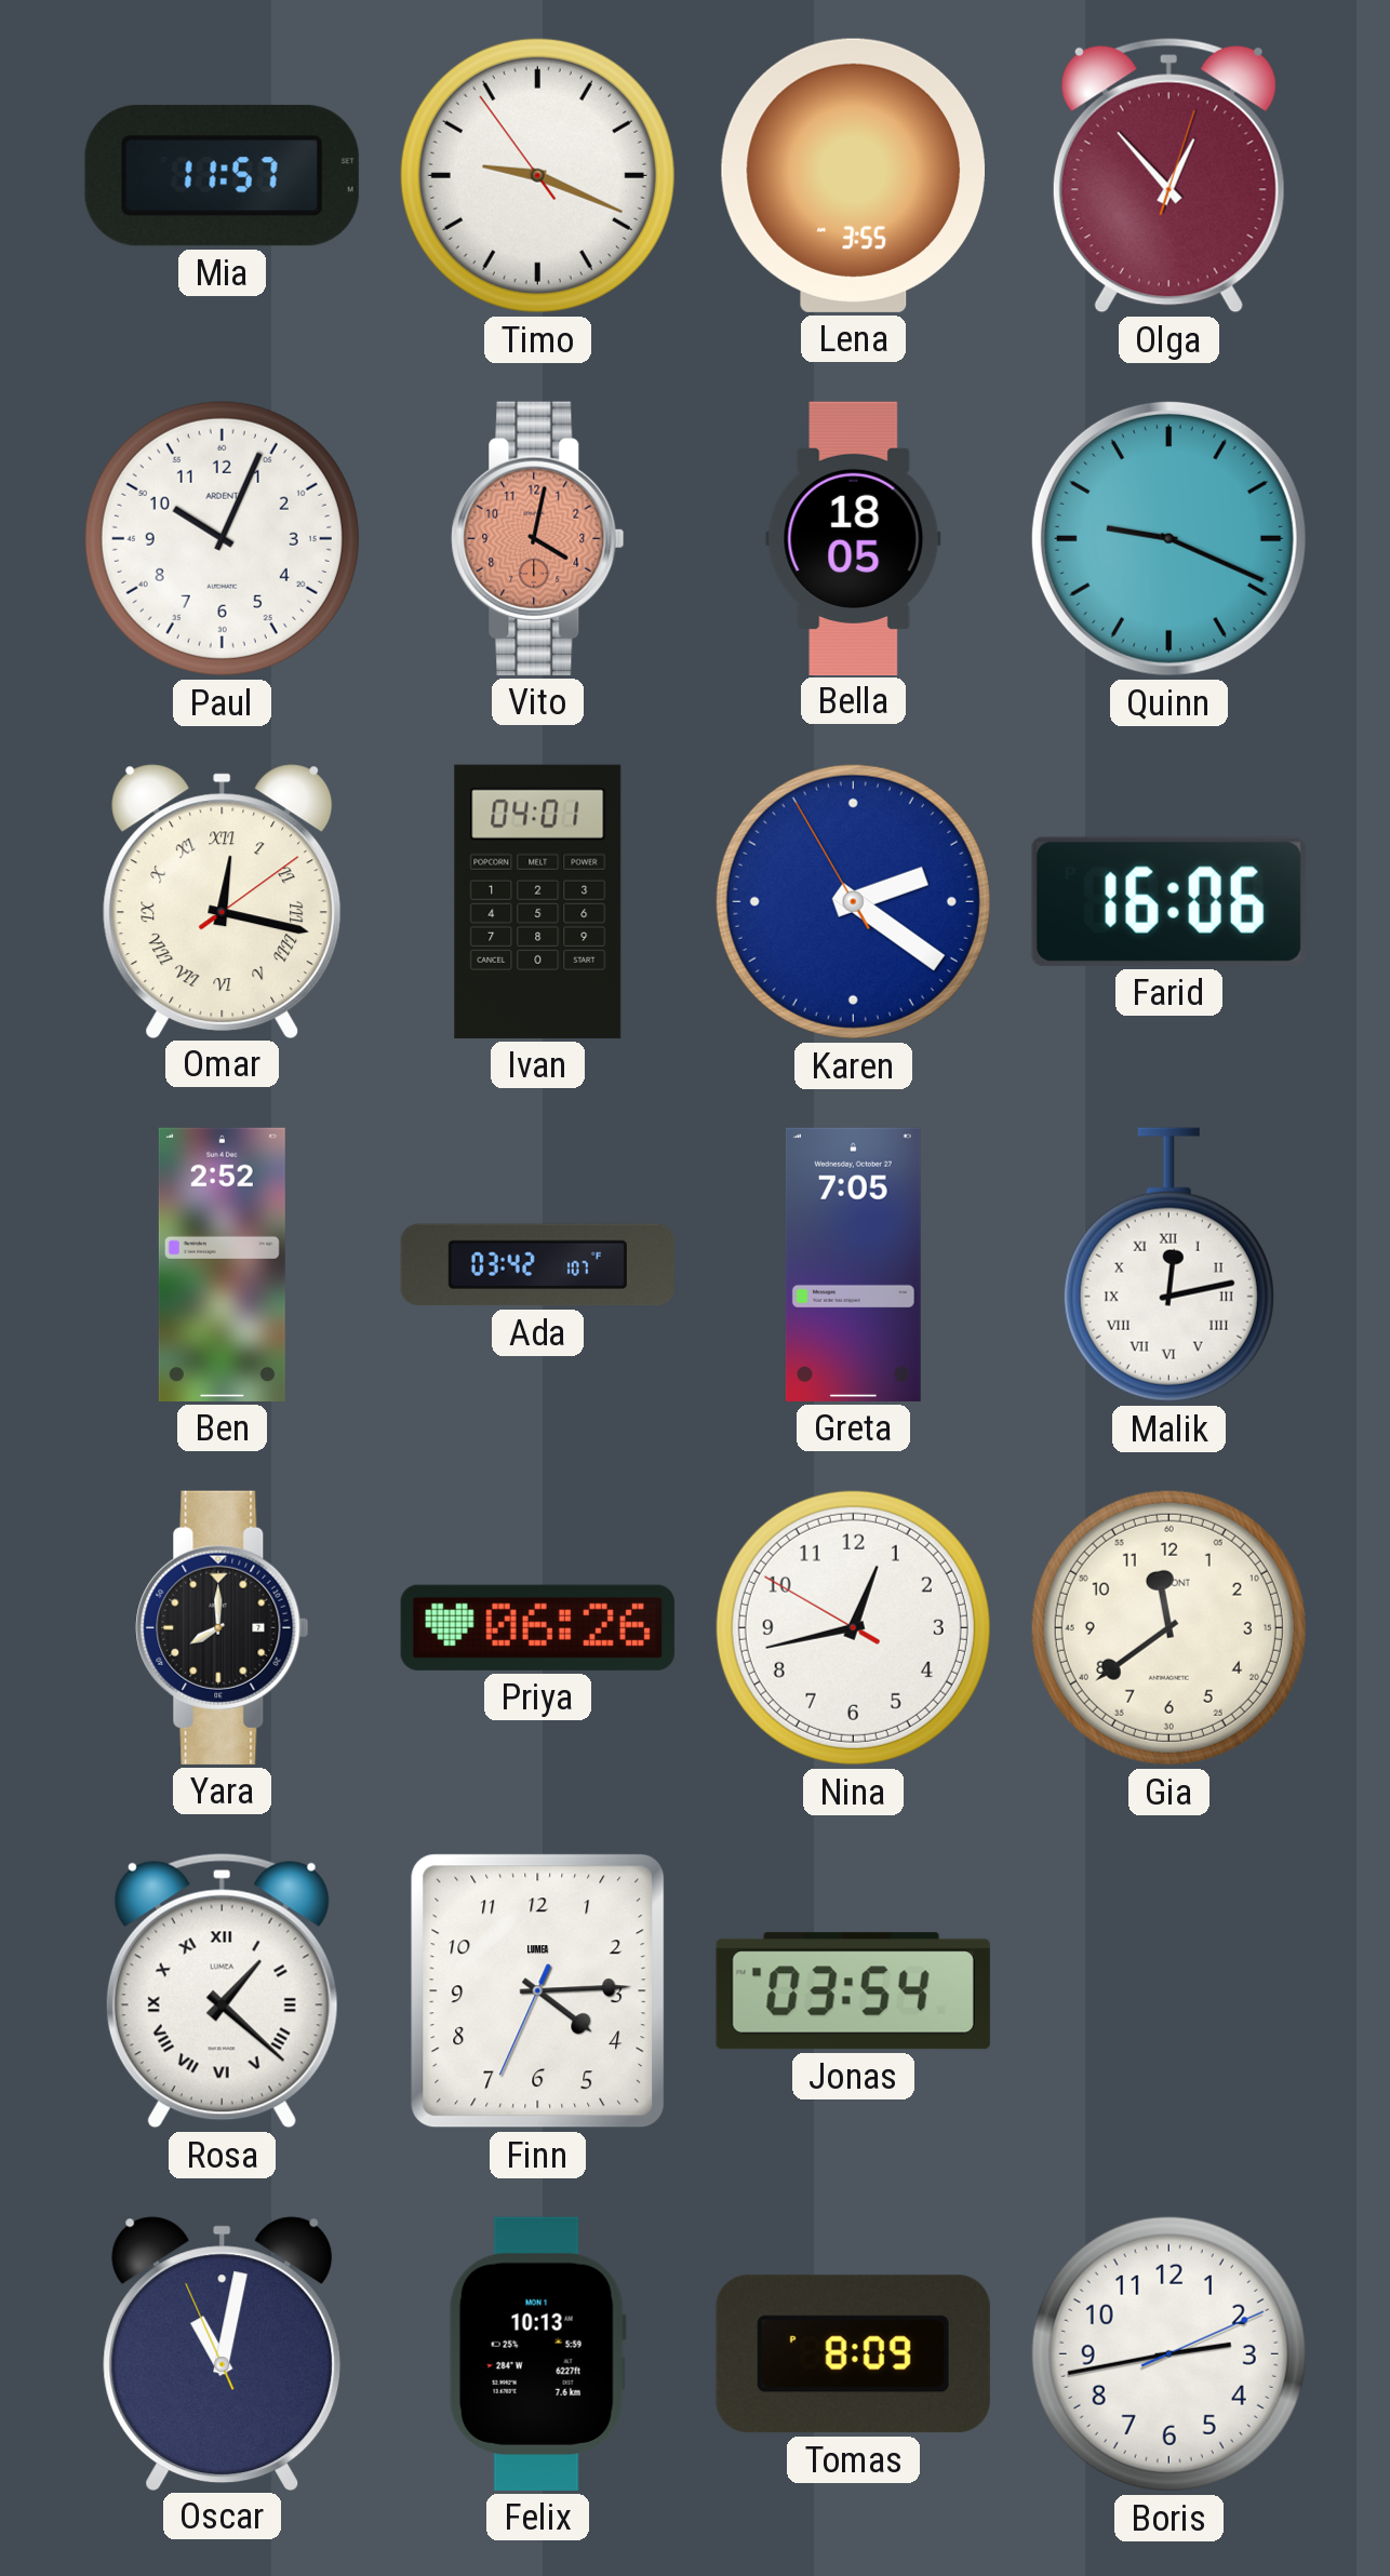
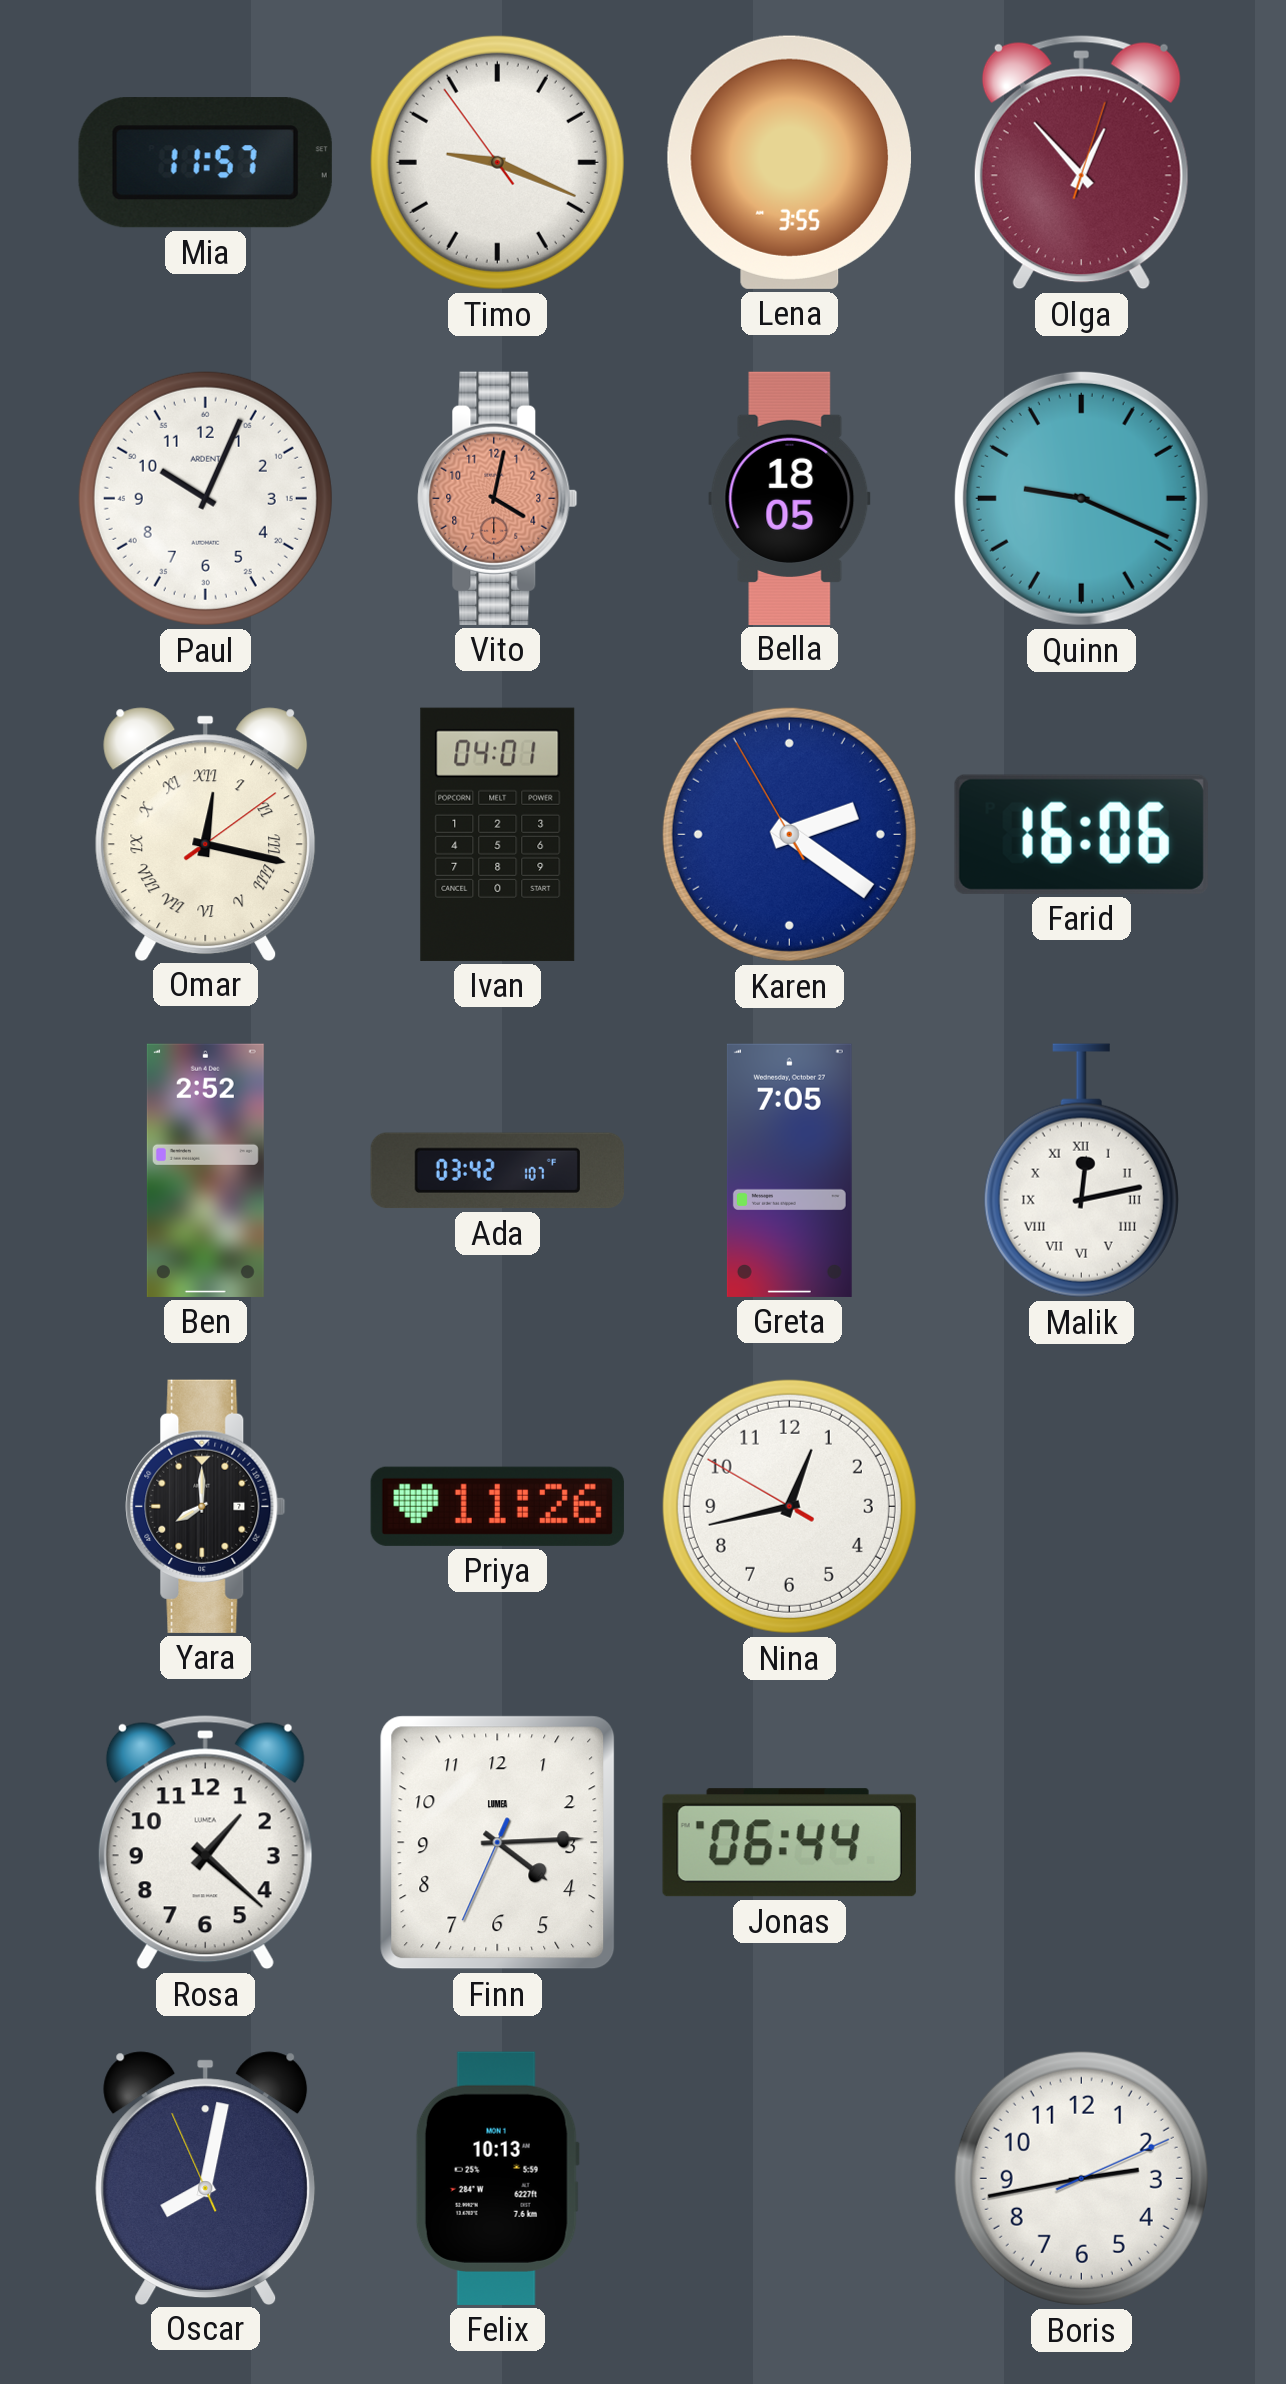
Priya: 06:26 -> 11:26 (497, 1506)
Gia: 11:39 -> none (1168, 1627)
Rosa numerals: Roman -> Arabic (205, 1843)
Jonas: 03:54 -> 06:44 (789, 1843)
Oscar: 11:01 -> 8:01 (206, 2178)
Tomas: 8:09 -> none (853, 2354)
